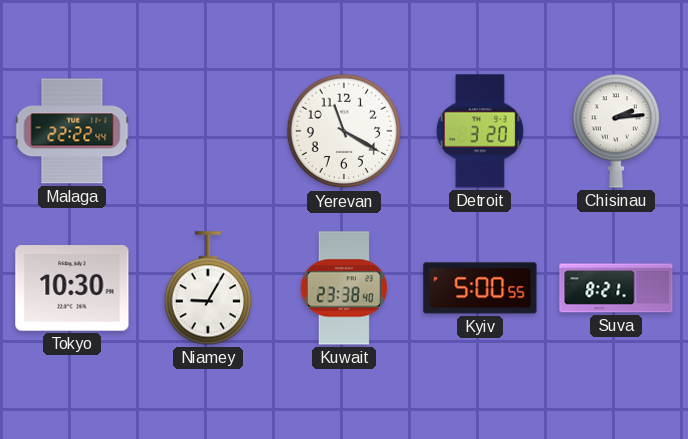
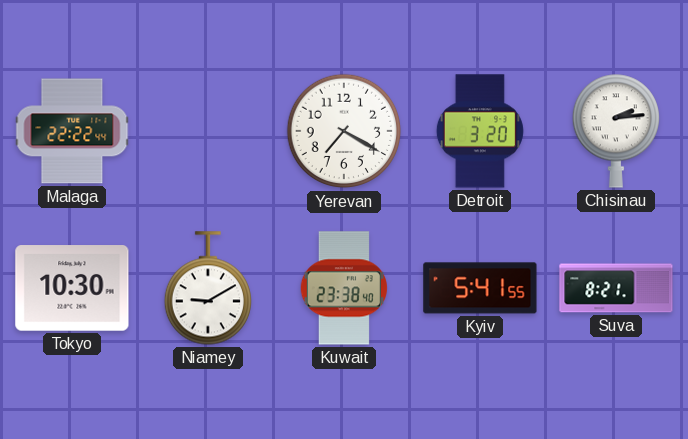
Yerevan: 11:20 -> 7:20 (344, 131)
Niamey: 9:05 -> 9:10 (207, 288)
Kyiv: 5:00 -> 5:41 (480, 288)
